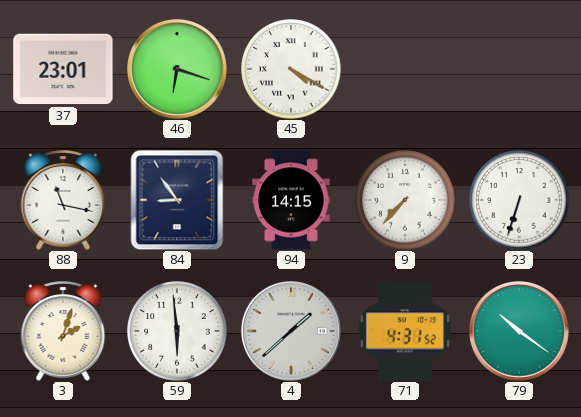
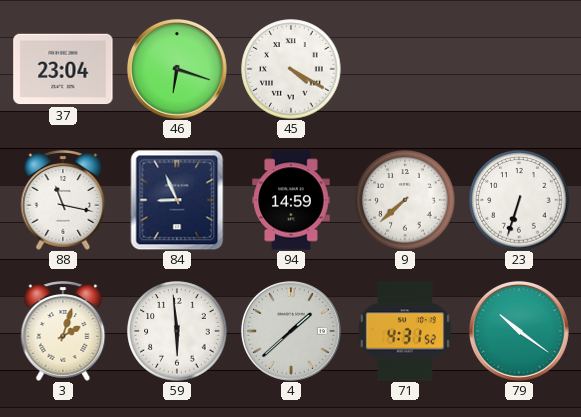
37: 23:01 -> 23:04 (63, 69)
84: 8:54 -> 8:56 (177, 200)
94: 14:15 -> 14:59 (291, 200)
9: 7:37 -> 7:38 (405, 200)
